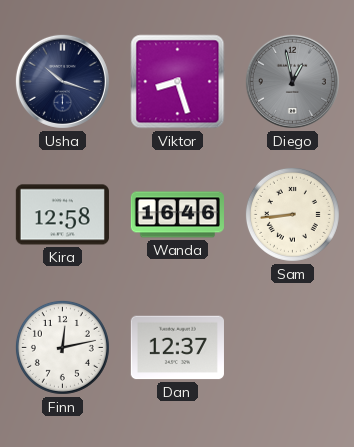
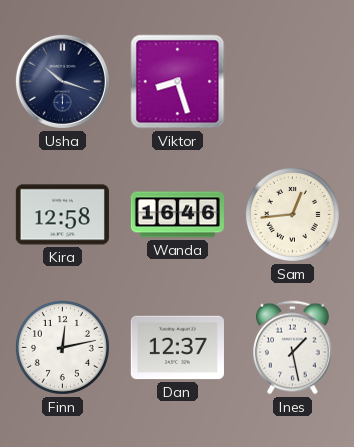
Diego: 12:58 -> none (292, 81)
Sam: 8:44 -> 12:44 (292, 214)
Ines: none -> 1:28 (293, 348)
